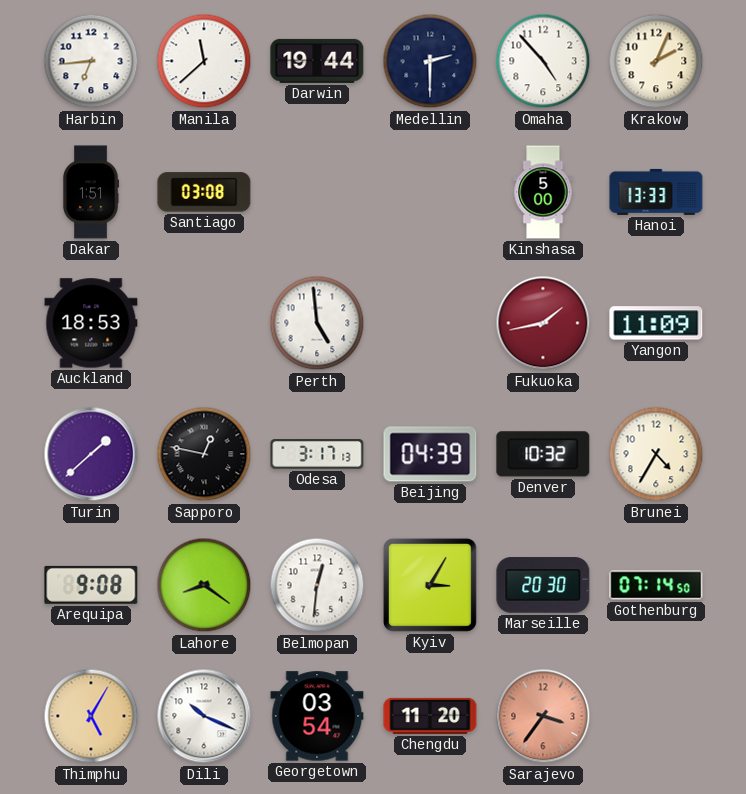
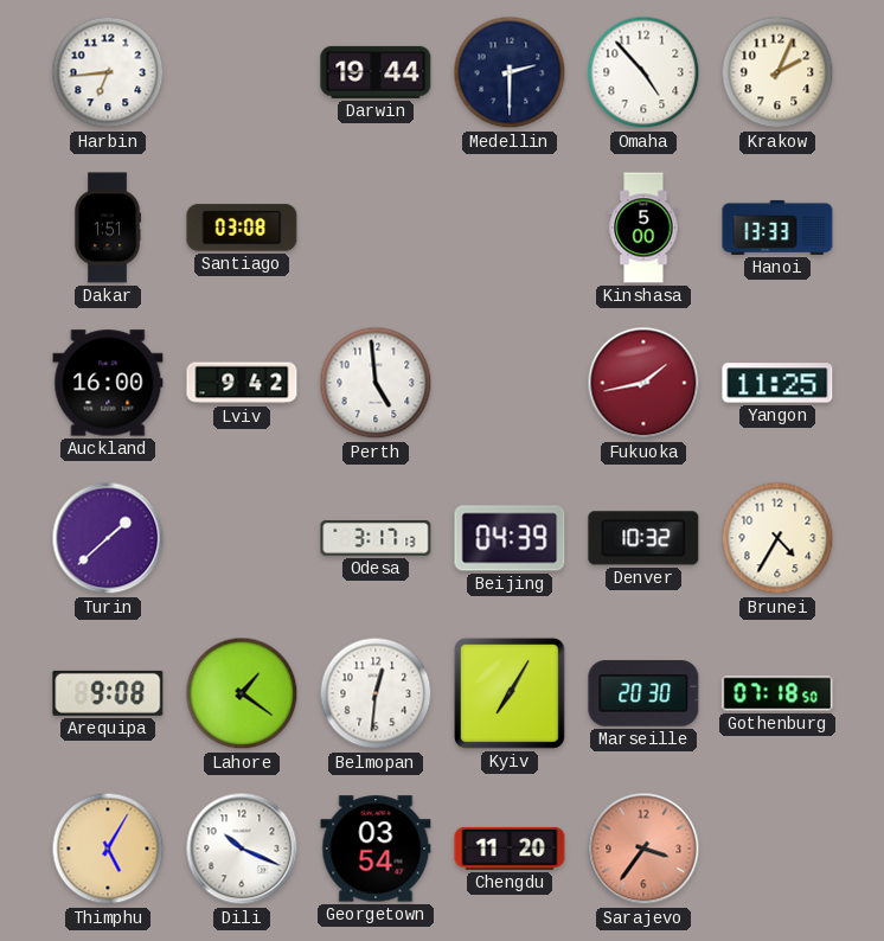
Manila: 11:38 -> none (204, 61)
Auckland: 18:53 -> 16:00 (108, 383)
Lviv: none -> 9:42 (242, 383)
Yangon: 11:09 -> 11:25 (777, 383)
Sapporo: 12:47 -> none (204, 454)
Lahore: 8:21 -> 1:21 (242, 693)
Kyiv: 3:05 -> 7:05 (510, 693)
Gothenburg: 07:14 -> 07:18 (777, 693)
